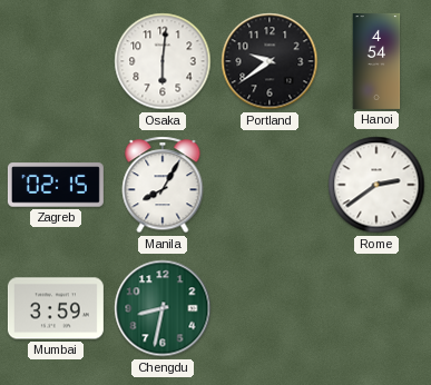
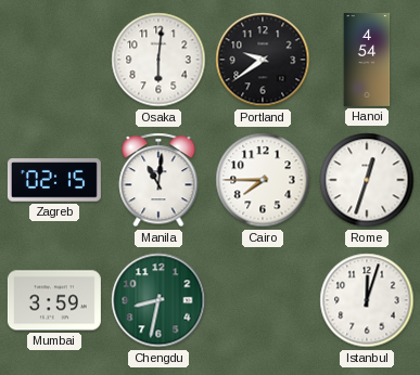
Manila: 8:05 -> 11:01 (158, 180)
Cairo: none -> 7:45 (263, 180)
Rome: 2:39 -> 12:33 (367, 180)
Istanbul: none -> 12:03 (367, 300)
